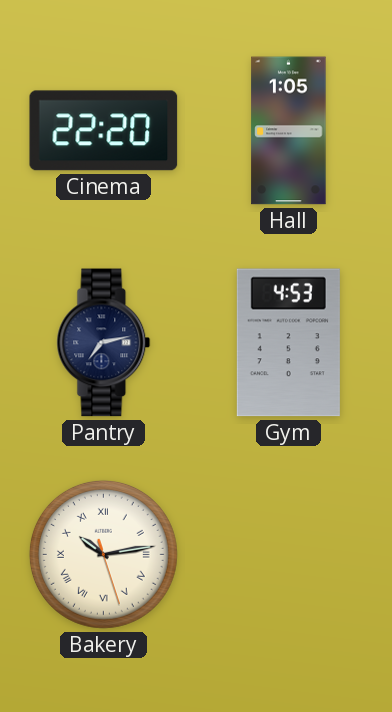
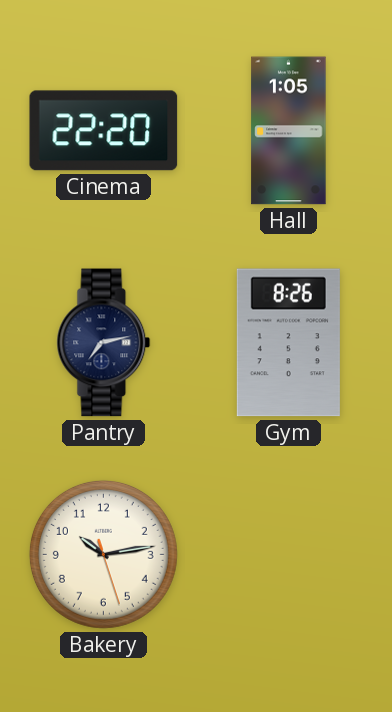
Gym: 4:53 -> 8:26 (288, 343)
Bakery numerals: Roman -> Arabic (103, 554)
